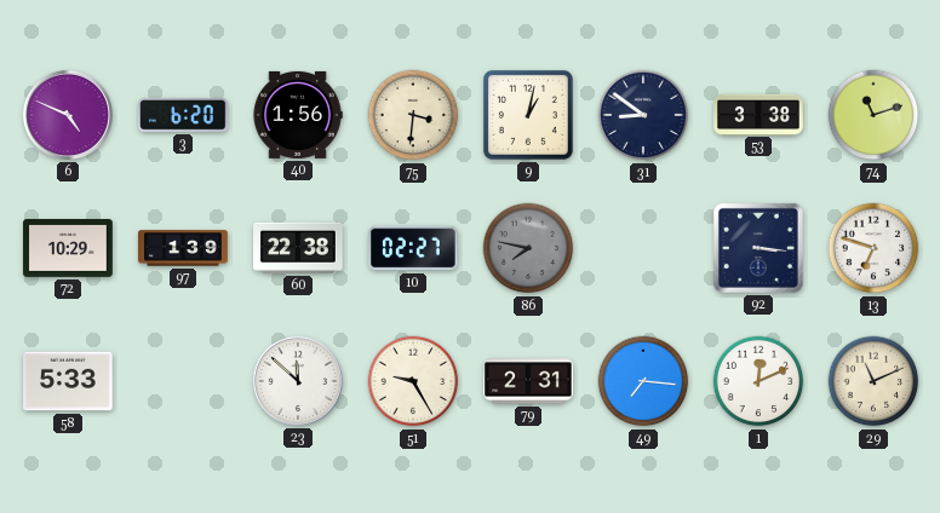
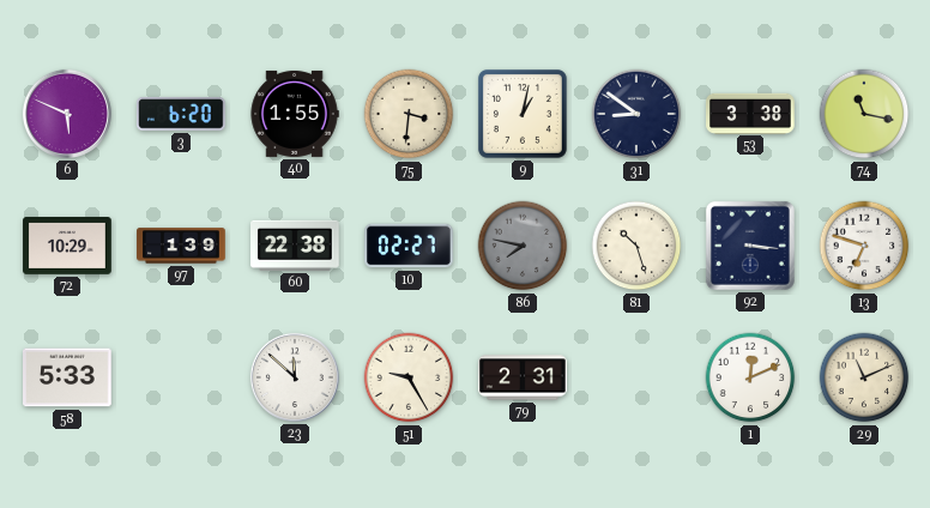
6: 4:49 -> 5:49 (67, 114)
40: 1:56 -> 1:55 (295, 114)
74: 11:12 -> 11:17 (864, 114)
81: none -> 10:27 (636, 246)
49: 7:16 -> none (643, 381)
